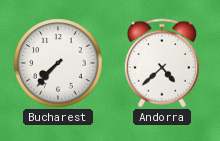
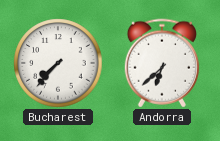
Andorra: 4:38 -> 6:38 (161, 63)
